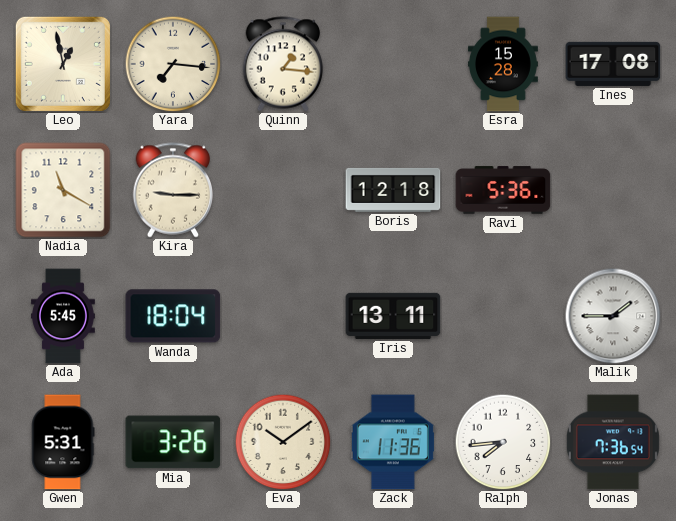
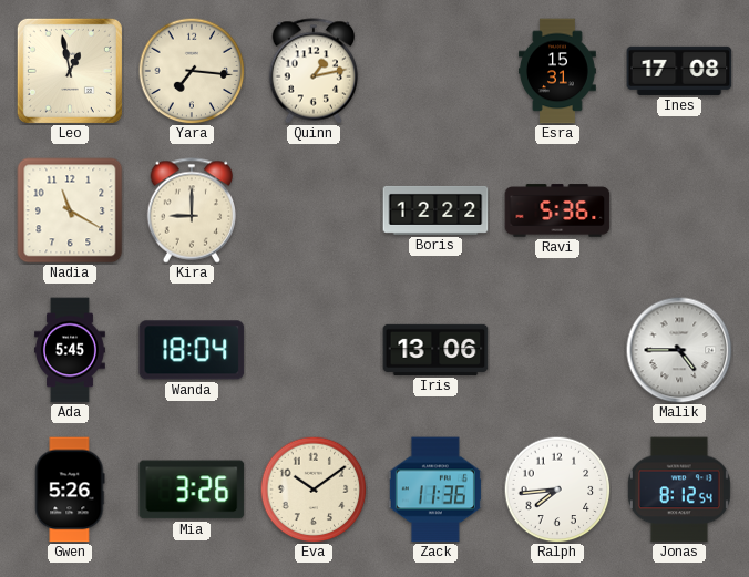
Quinn: 1:16 -> 1:13 (314, 71)
Esra: 15:28 -> 15:31 (557, 71)
Kira: 9:15 -> 9:00 (192, 210)
Boris: 12:18 -> 12:22 (435, 210)
Iris: 13:11 -> 13:06 (435, 350)
Malik: 1:45 -> 4:45 (679, 350)
Gwen: 5:31 -> 5:26 (70, 490)
Jonas: 7:36 -> 8:12 (679, 490)
